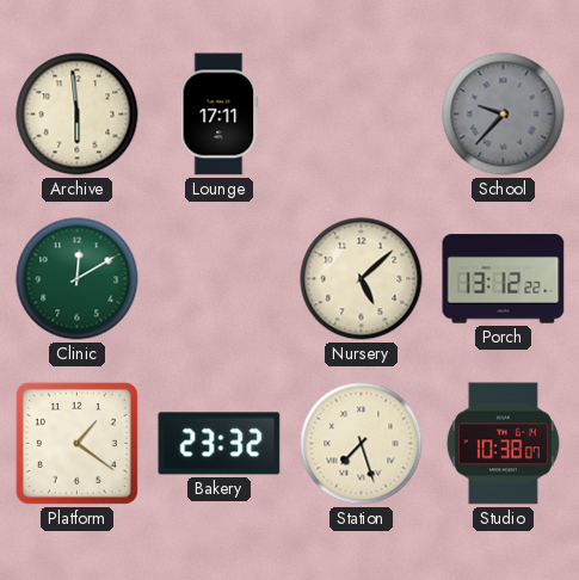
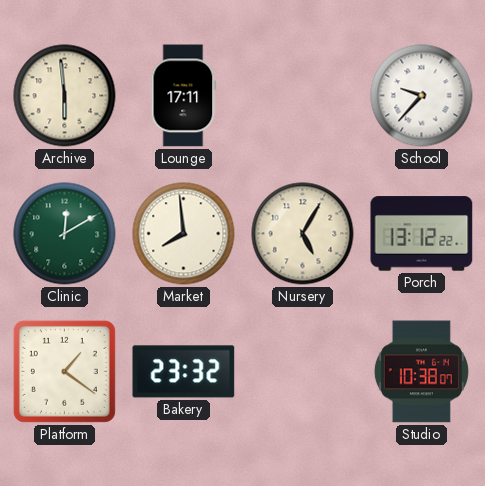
School dial: grey -> white (422, 96)
Market: none -> 7:59 (184, 234)
Nursery: 5:08 -> 5:05 (303, 234)
Station: 7:27 -> none (362, 444)
